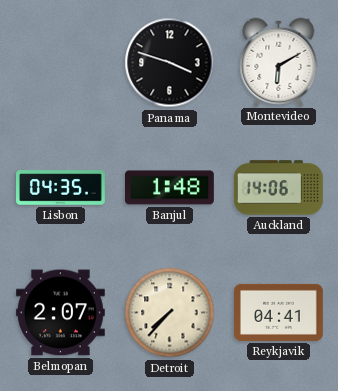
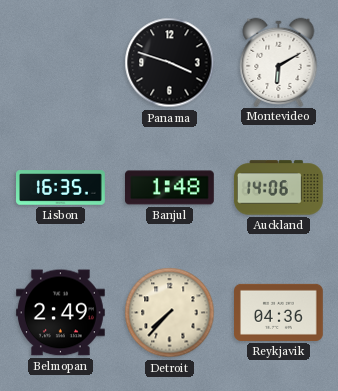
Lisbon: 04:35 -> 16:35 (61, 188)
Belmopan: 2:07 -> 2:49 (61, 313)
Reykjavik: 04:41 -> 04:36 (279, 312)
